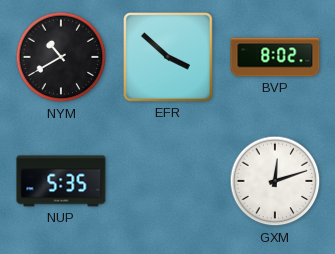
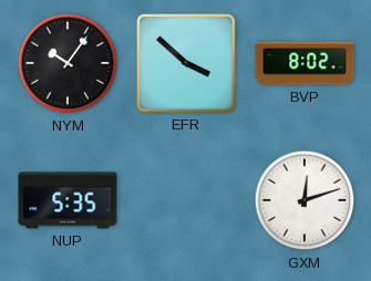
NYM: 10:40 -> 10:06 (68, 63)
